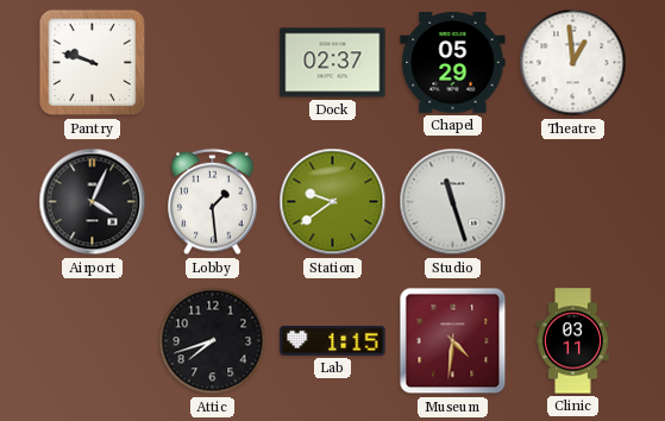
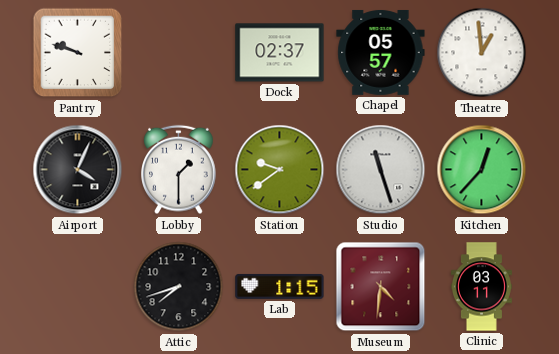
Chapel: 05:29 -> 05:57 (381, 52)
Lobby: 1:29 -> 1:30 (179, 170)
Kitchen: none -> 12:37 (482, 170)
